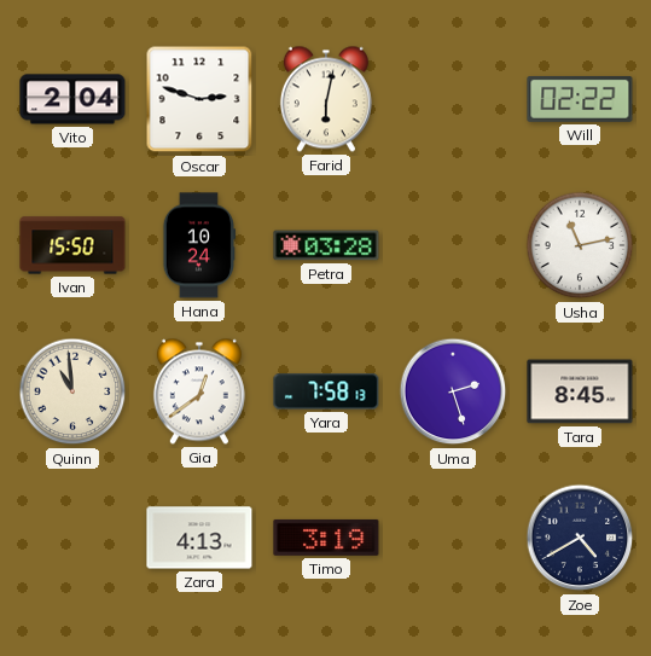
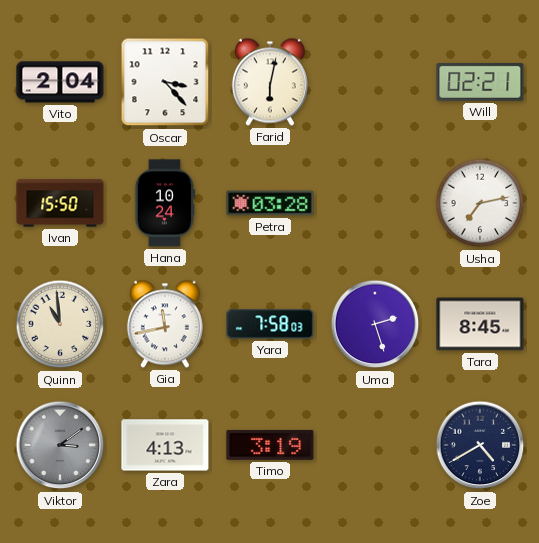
Oscar: 2:48 -> 3:23 (165, 82)
Will: 02:22 -> 02:21 (480, 82)
Usha: 11:13 -> 7:13 (480, 203)
Gia: 12:39 -> 11:43 (165, 324)
Yara: 7:58:13 -> 7:58:03 (270, 324)
Viktor: none -> 3:09 (60, 445)
